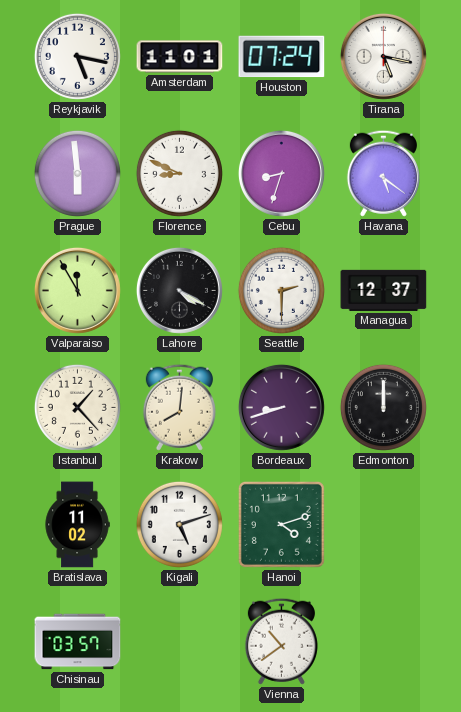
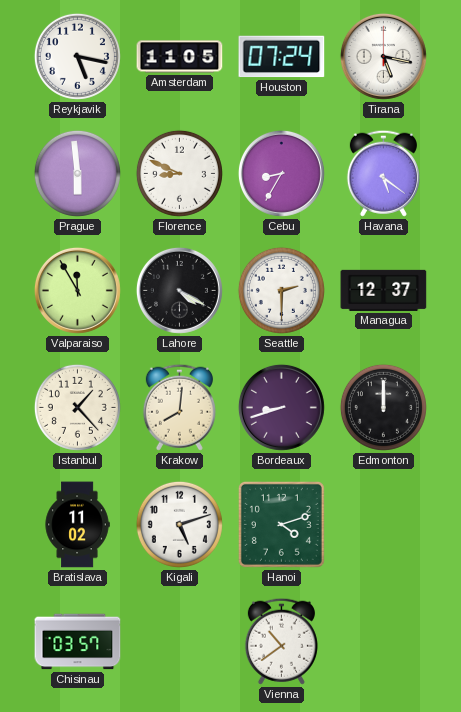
Amsterdam: 11:01 -> 11:05 (180, 57)
Cebu: 8:33 -> 8:35 (281, 173)
